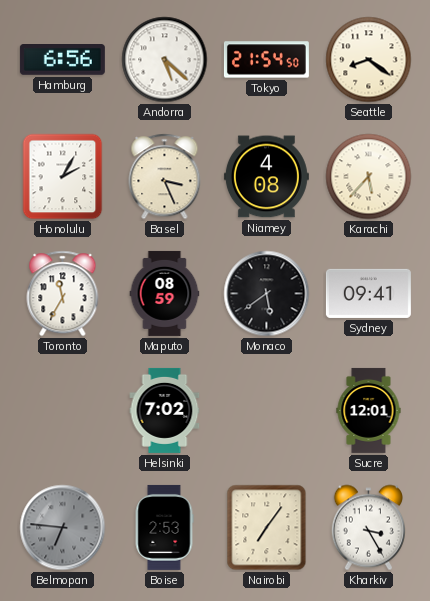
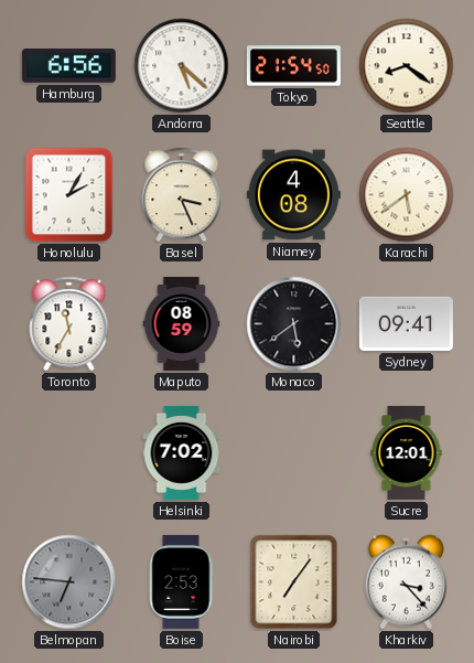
Karachi: 5:37 -> 5:39 (407, 195)
Kharkiv: 3:25 -> 3:23 (406, 582)
